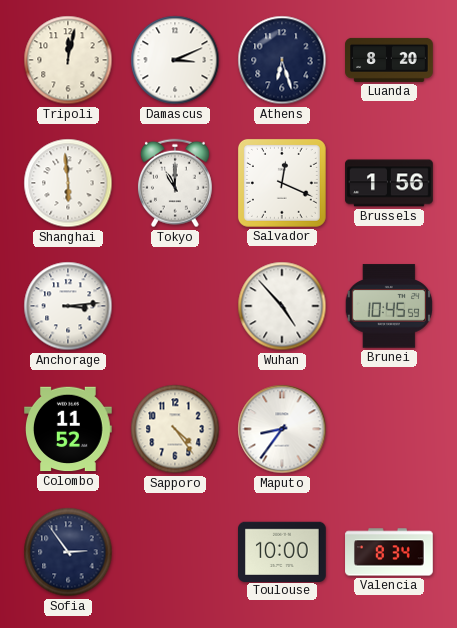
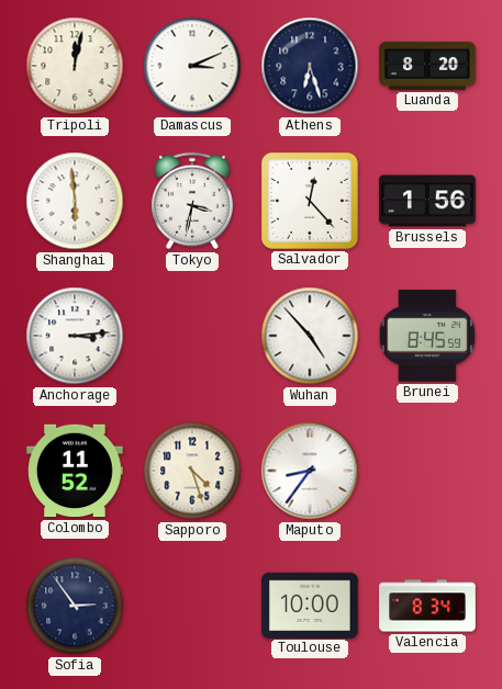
Tokyo: 11:00 -> 3:32 (192, 201)
Salvador: 12:19 -> 12:23 (310, 201)
Brunei: 10:45 -> 8:45 (426, 336)
Sapporo: 4:24 -> 4:27 (192, 471)
